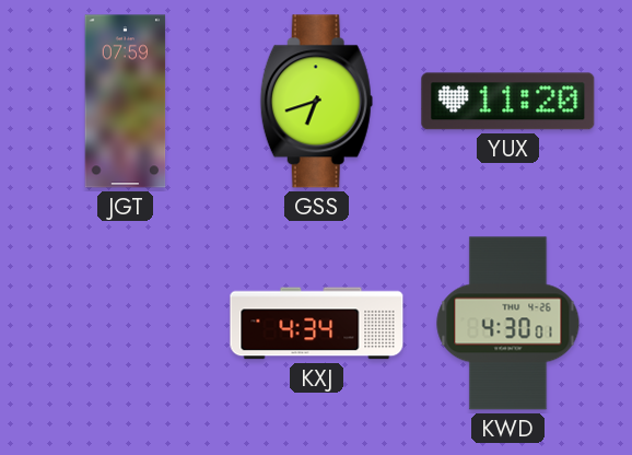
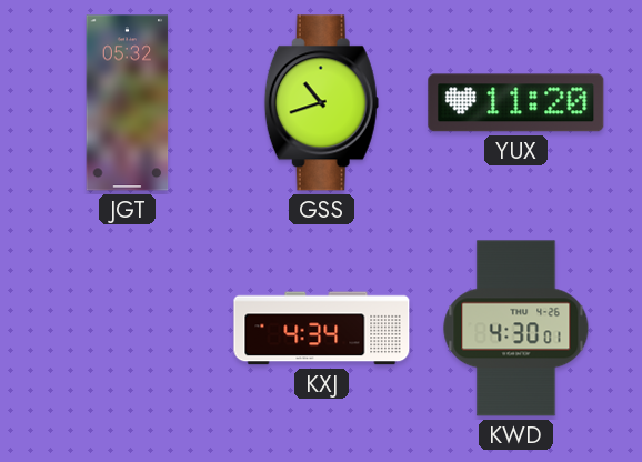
JGT: 07:59 -> 05:32 (128, 103)
GSS: 6:42 -> 10:42 (321, 103)
